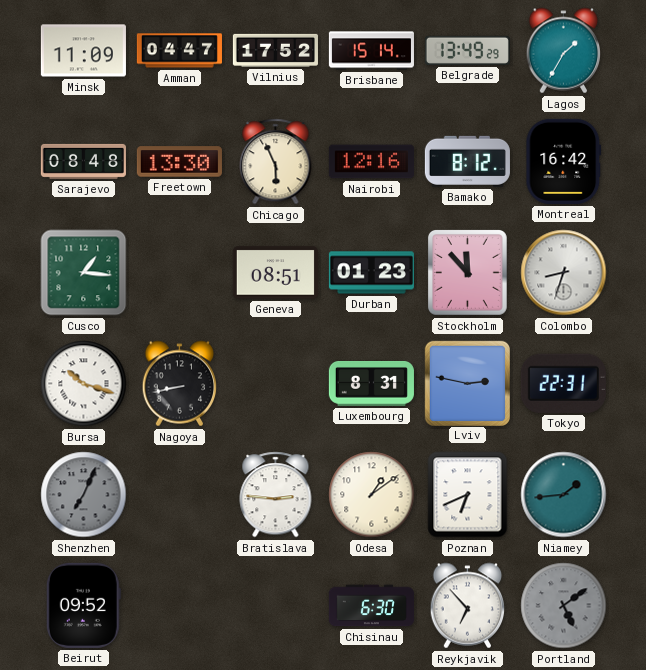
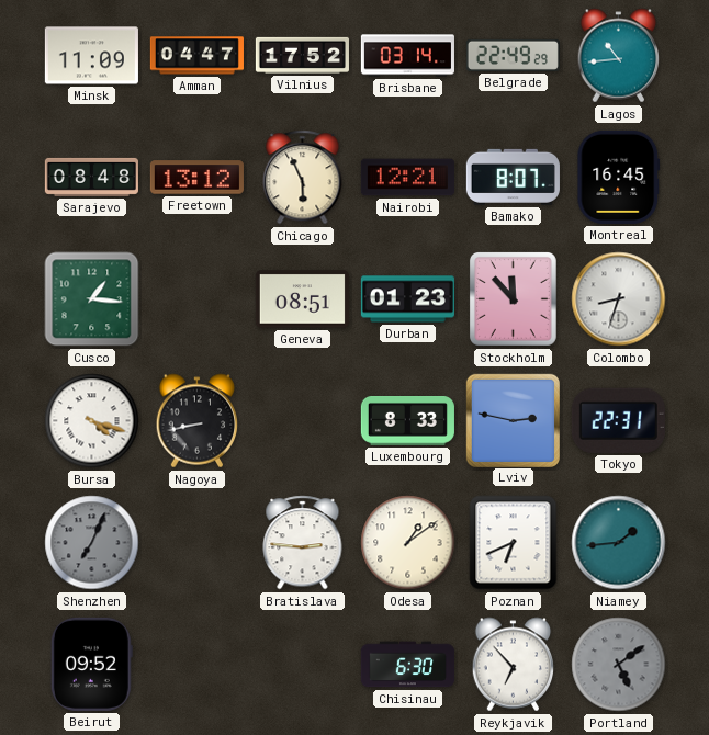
Brisbane: 15:14 -> 03:14 (407, 56)
Belgrade: 13:49 -> 22:49 (513, 55)
Lagos: 1:35 -> 10:44 (619, 56)
Freetown: 13:30 -> 13:12 (196, 178)
Nairobi: 12:16 -> 12:21 (407, 178)
Bamako: 8:12 -> 8:07 (513, 177)
Montreal: 16:42 -> 16:45 (619, 177)
Bursa: 10:18 -> 4:18 (92, 421)
Luxembourg: 8:31 -> 8:33 (407, 421)
